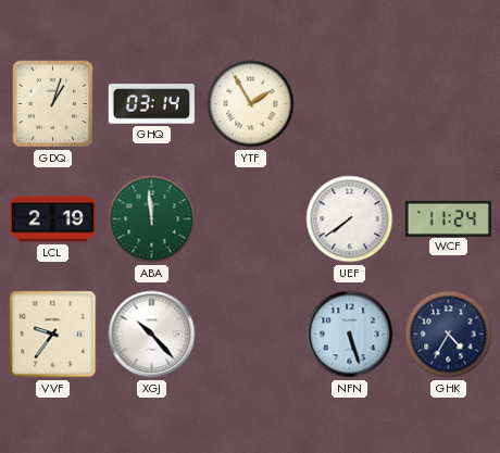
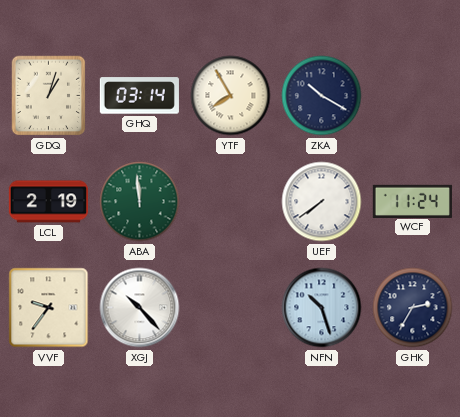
YTF: 1:55 -> 7:55 (231, 96)
ZKA: none -> 10:20 (322, 96)
NFN: 5:27 -> 10:27 (322, 308)
GHK: 4:35 -> 2:35 (413, 308)
